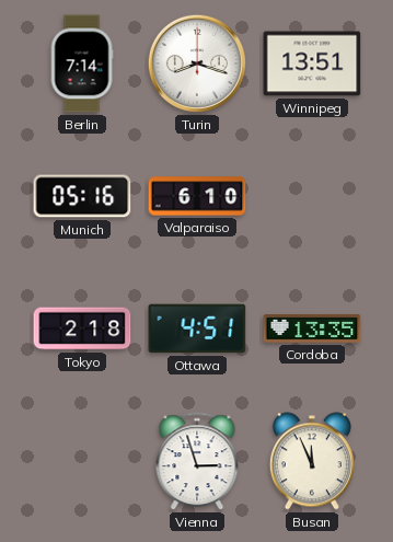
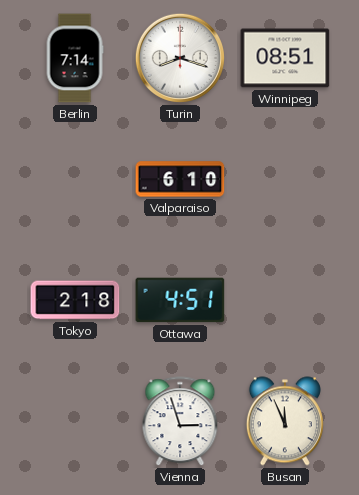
Winnipeg: 13:51 -> 08:51 (285, 58)
Munich: 05:16 -> none (82, 196)
Cordoba: 13:35 -> none (312, 328)
